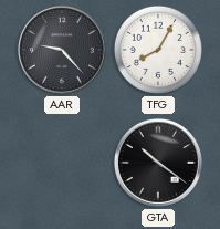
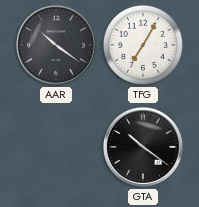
AAR: 9:23 -> 10:21 (56, 45)
TFG: 8:05 -> 7:05 (143, 45)
